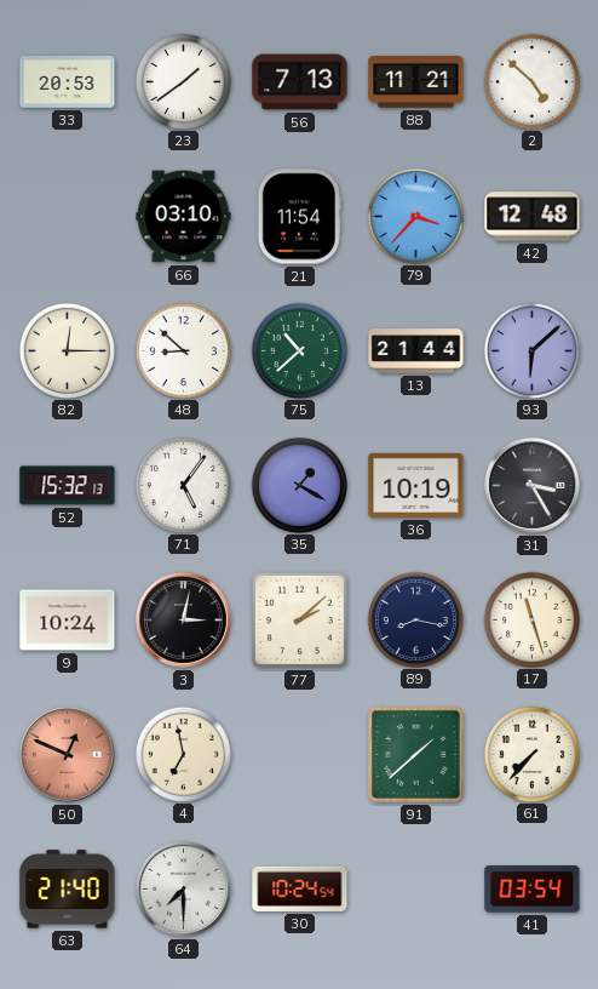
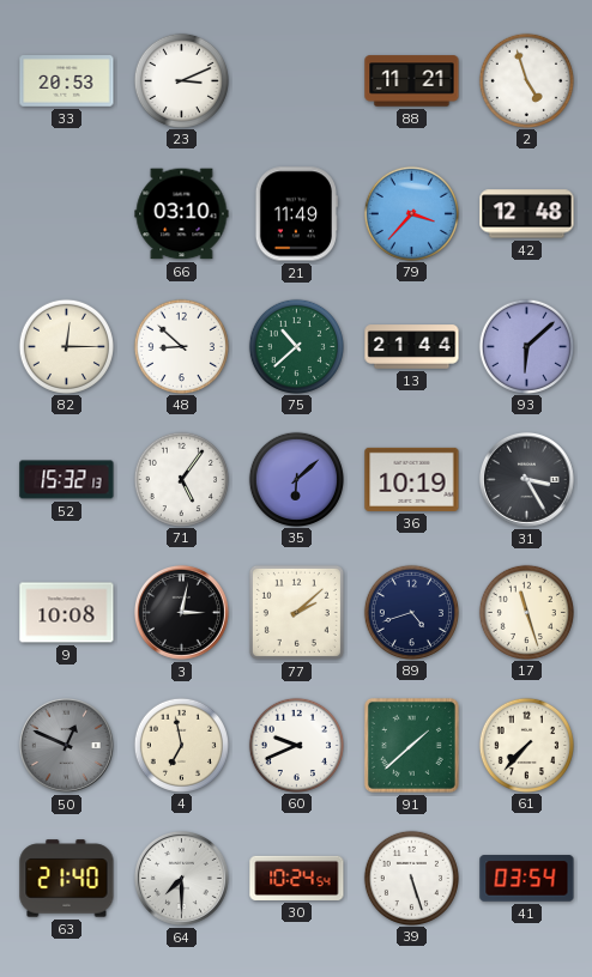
23: 1:39 -> 3:11 (181, 80)
56: 7:13 -> none (300, 82)
2: 4:52 -> 4:57 (526, 80)
21: 11:54 -> 11:49 (296, 214)
35: 1:20 -> 6:08 (296, 479)
9: 10:24 -> 10:08 (67, 613)
89: 8:17 -> 4:42 (411, 612)
50 dial: salmon -> grey (66, 745)
60: none -> 9:41 (296, 745)
39: none -> 5:27 (411, 878)
